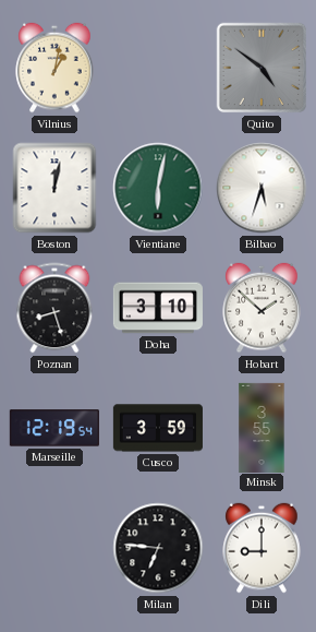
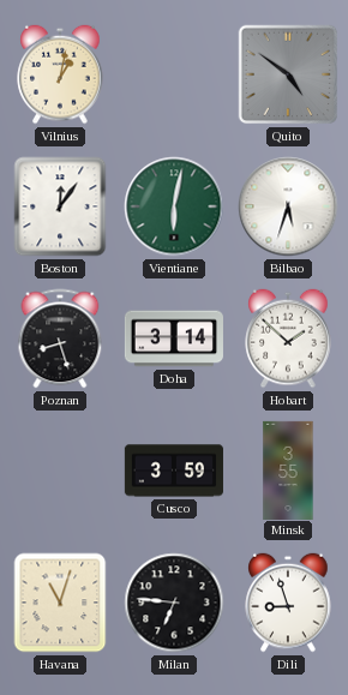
Boston: 12:02 -> 12:06 (60, 206)
Doha: 3:10 -> 3:14 (174, 338)
Marseille: 12:19 -> none (54, 428)
Havana: none -> 11:03 (60, 603)
Dili: 9:00 -> 8:57 (288, 603)
